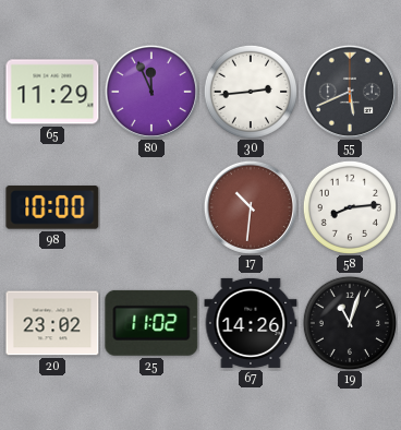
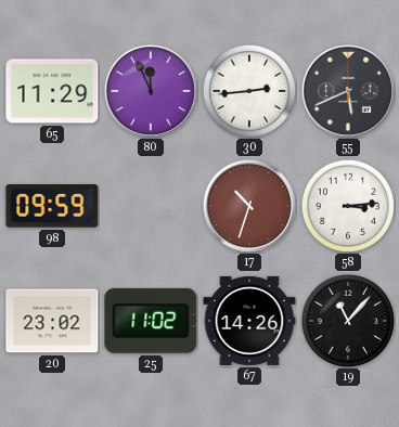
98: 10:00 -> 09:59 (52, 206)
17: 10:31 -> 10:33 (249, 206)
58: 8:14 -> 3:14 (347, 205)
19: 11:03 -> 11:07 (347, 320)
